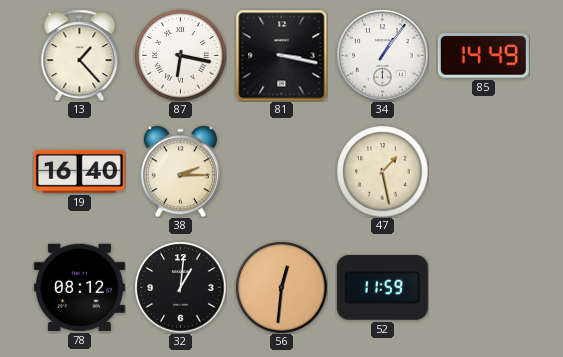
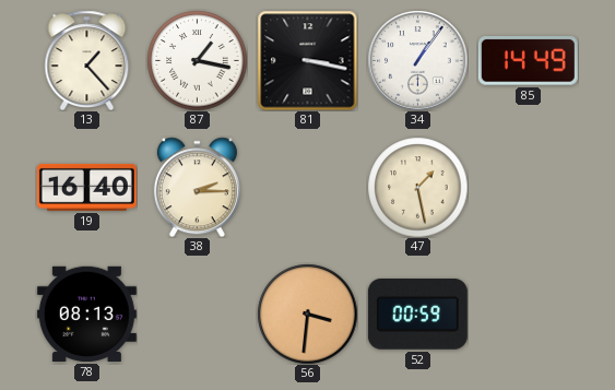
87: 6:17 -> 1:17 (197, 60)
78: 08:12 -> 08:13 (86, 314)
32: 1:01 -> none (180, 287)
56: 12:31 -> 3:31 (307, 314)
52: 11:59 -> 00:59 (417, 314)
